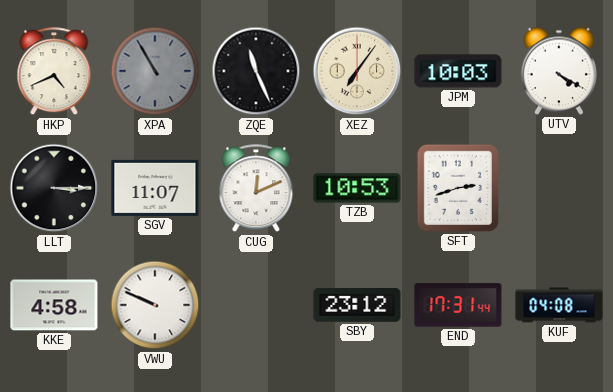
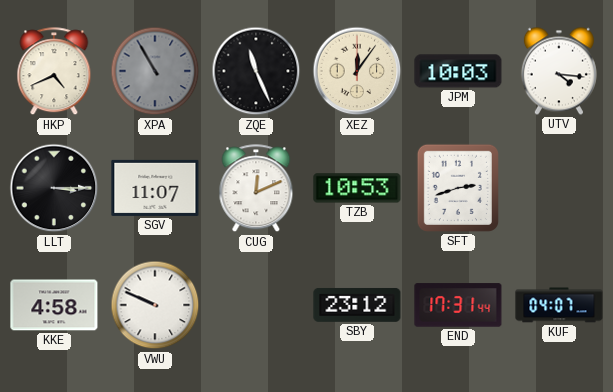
XEZ: 7:06 -> 12:06 (357, 71)
UTV: 4:20 -> 4:16 (559, 71)
KUF: 04:08 -> 04:07 (559, 305)
